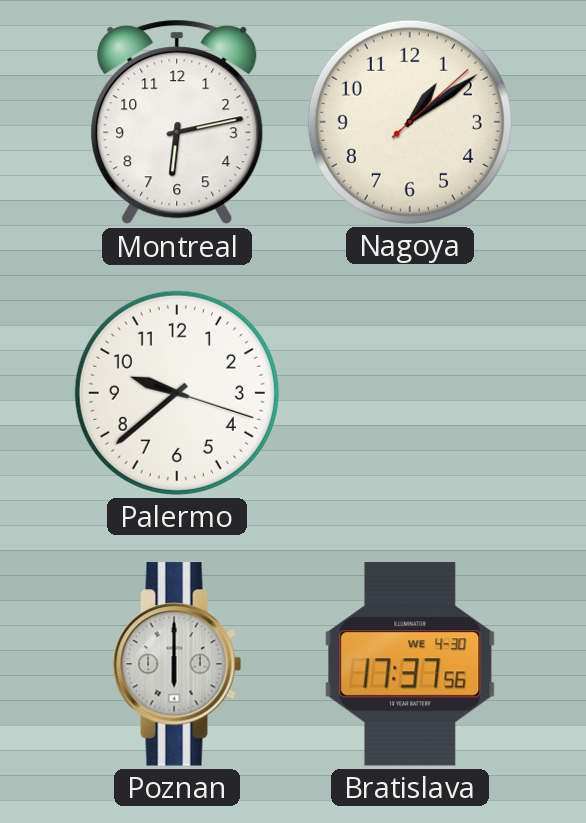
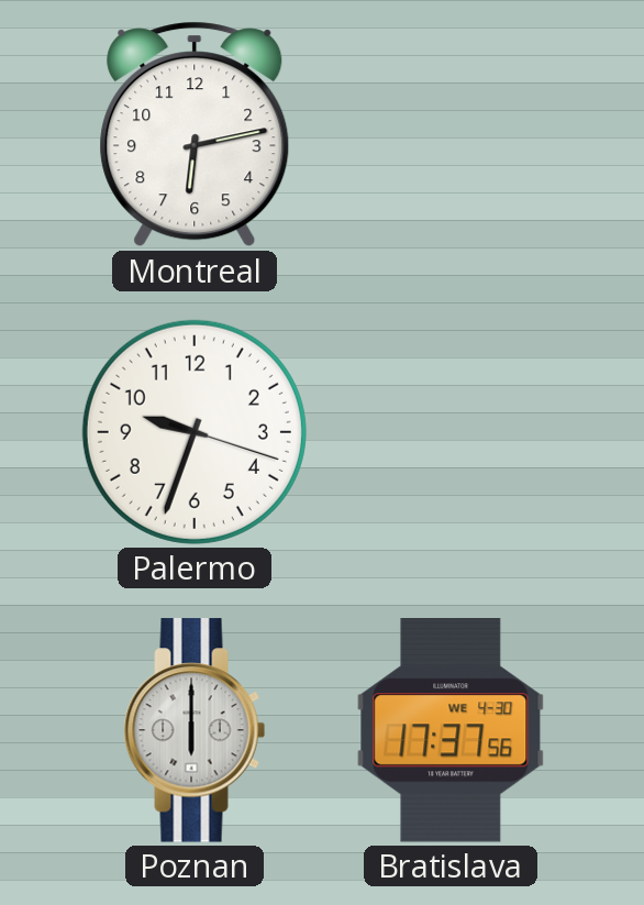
Nagoya: 1:09 -> none (410, 122)
Palermo: 9:38 -> 9:33 (195, 432)
